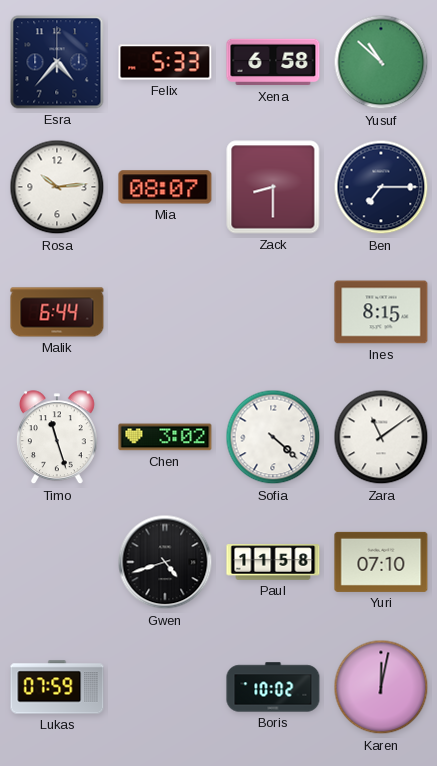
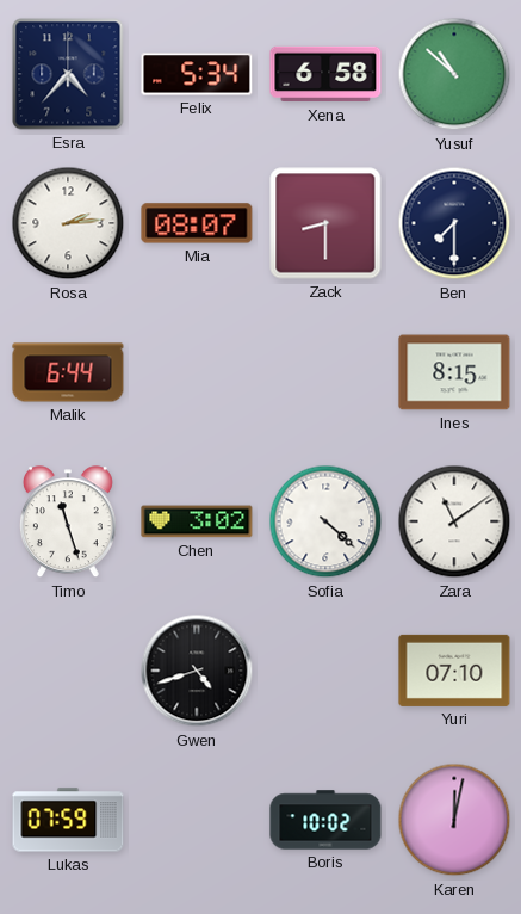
Felix: 5:33 -> 5:34 (197, 74)
Rosa: 10:14 -> 2:14 (68, 223)
Ben: 7:15 -> 7:30 (454, 223)
Paul: 11:58 -> none (273, 562)
